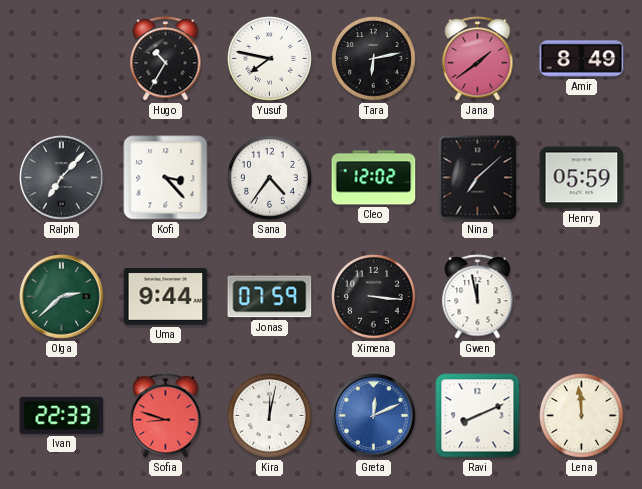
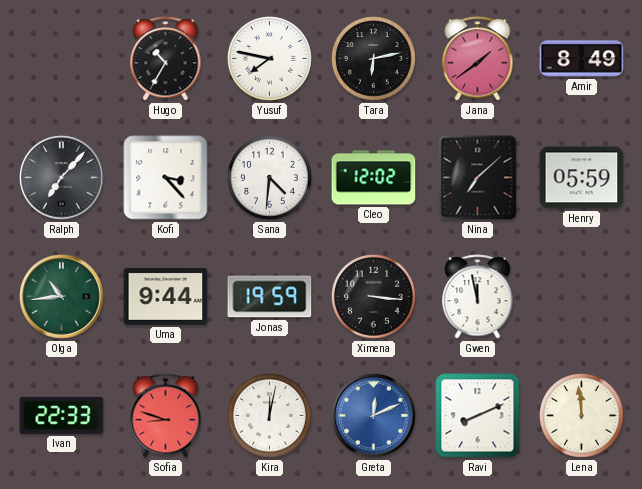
Sana: 4:36 -> 4:31 (270, 178)
Olga: 2:38 -> 10:44 (62, 297)
Jonas: 07:59 -> 19:59 (270, 297)
